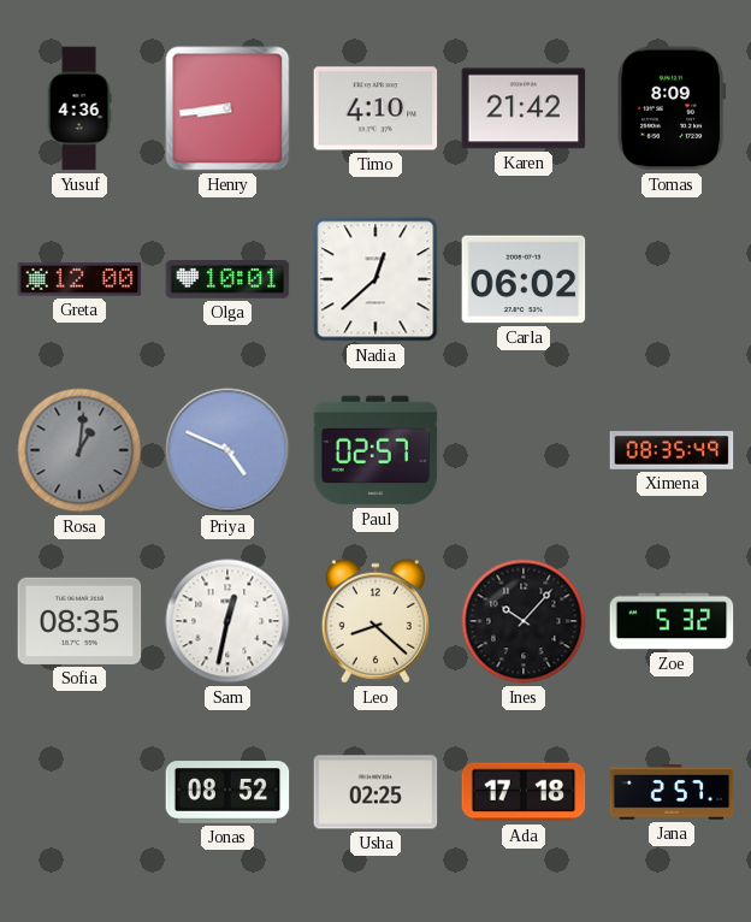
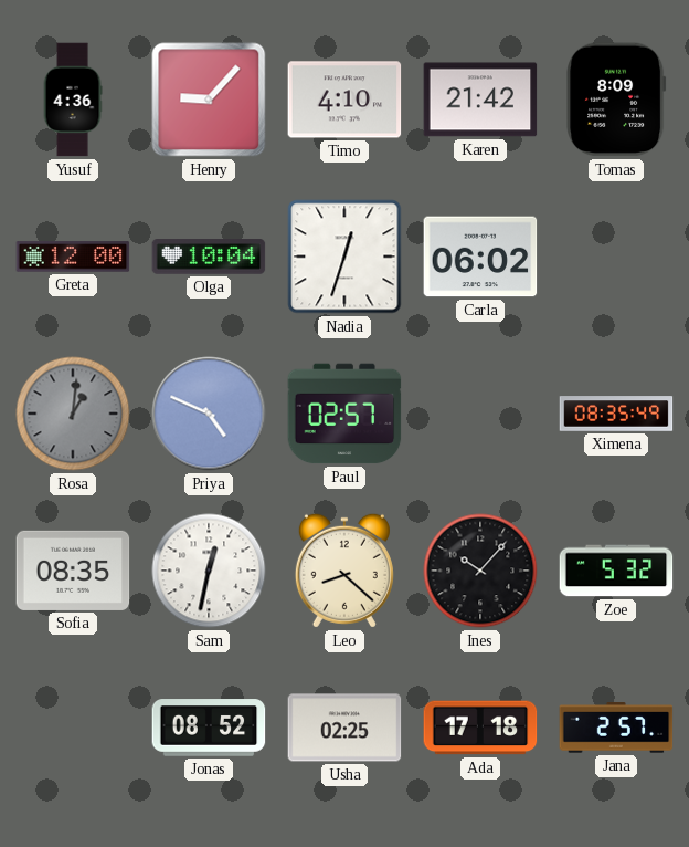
Henry: 8:44 -> 9:07 (209, 100)
Olga: 10:01 -> 10:04 (209, 257)
Nadia: 12:38 -> 12:33 (344, 257)
